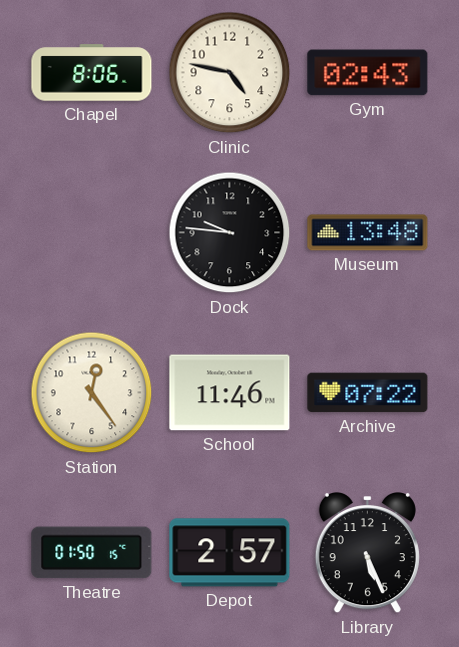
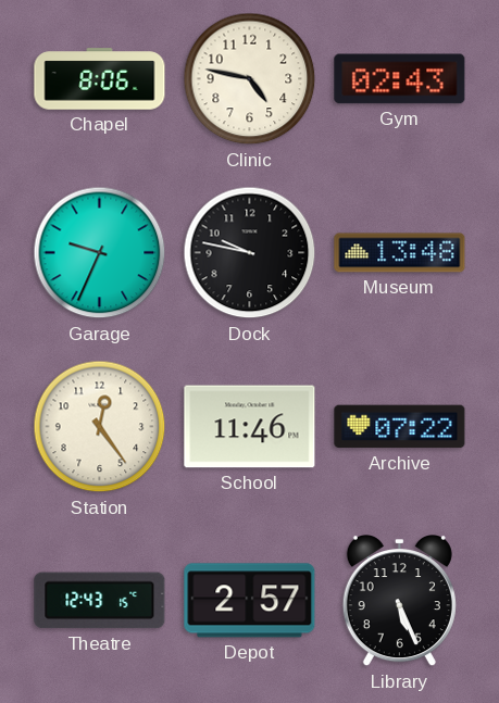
Garage: none -> 9:34 (100, 253)
Dock: 9:46 -> 9:47 (250, 253)
Theatre: 01:50 -> 12:43 (100, 601)
